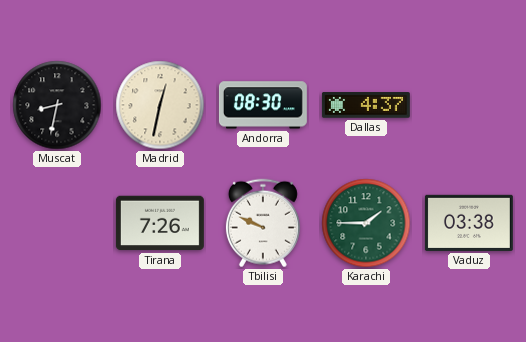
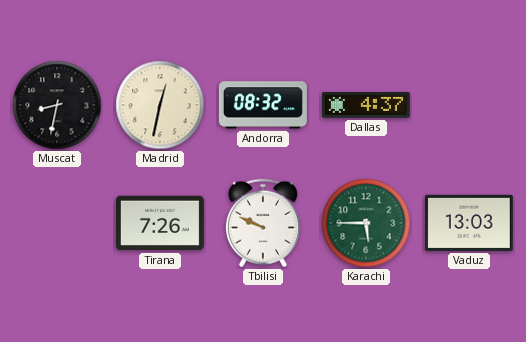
Andorra: 08:30 -> 08:32 (263, 105)
Karachi: 1:45 -> 5:45 (366, 223)
Vaduz: 03:38 -> 13:03 (469, 223)
